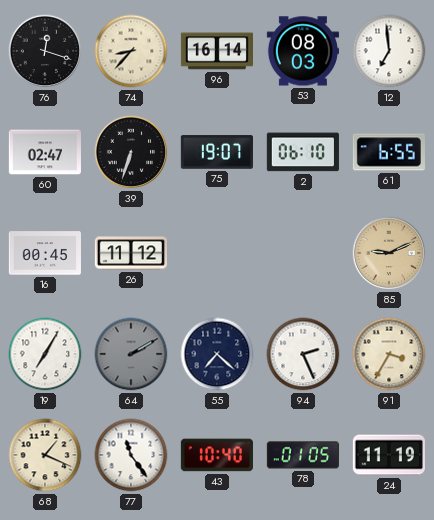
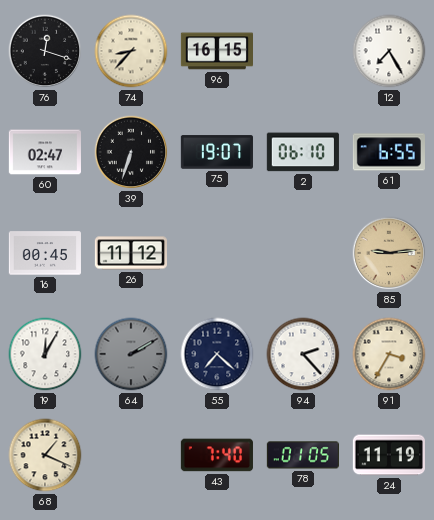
96: 16:14 -> 16:15 (216, 51)
53: 08:03 -> none (303, 51)
12: 6:59 -> 7:25 (389, 51)
85: 9:11 -> 9:14 (389, 253)
19: 7:05 -> 12:05 (45, 354)
94: 2:26 -> 2:23 (303, 354)
77: 11:24 -> none (131, 455)
43: 10:40 -> 7:40 (217, 455)
